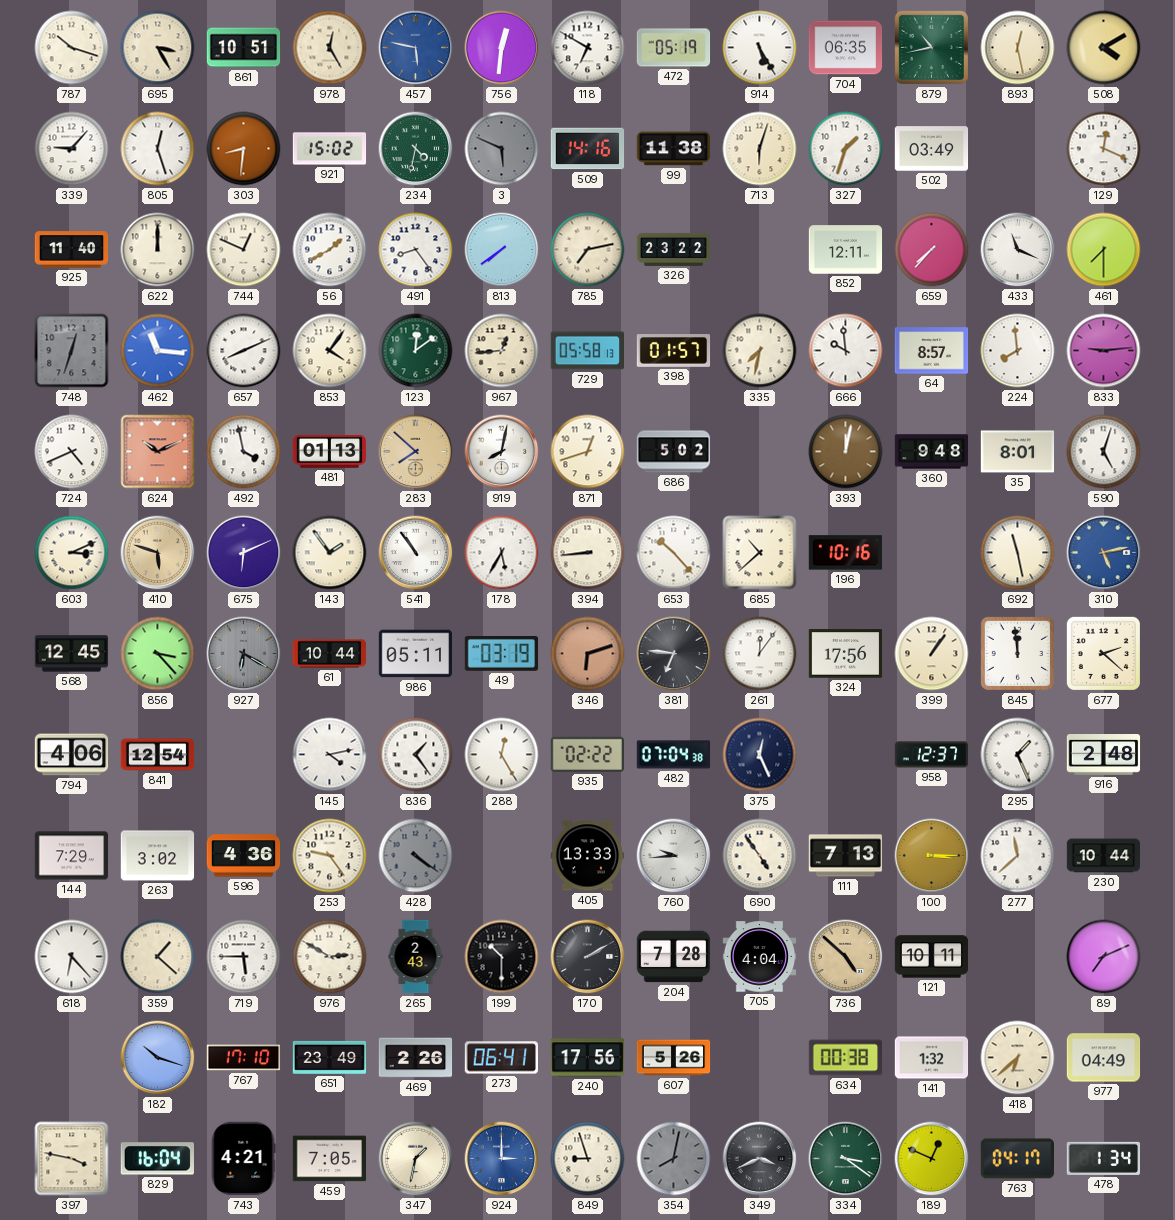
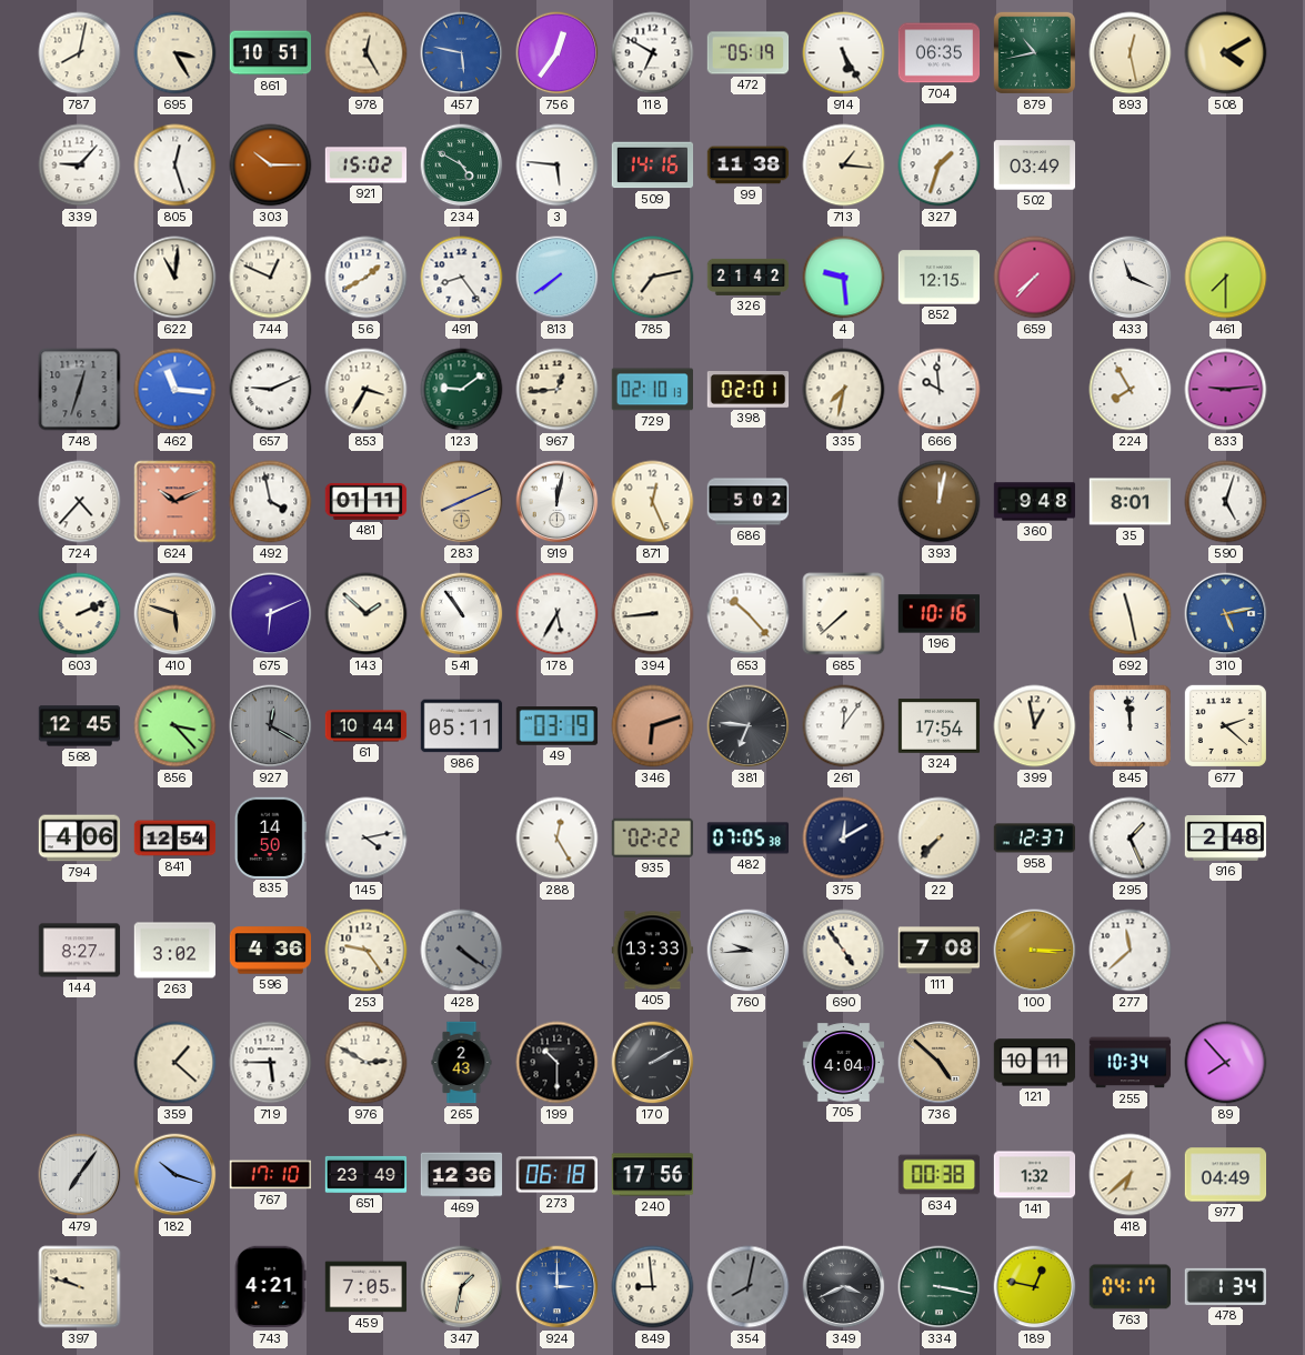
787: 10:18 -> 8:02 (80, 53)
756: 12:31 -> 12:36 (558, 53)
303: 8:31 -> 10:15 (271, 165)
234: 4:32 -> 4:50 (462, 165)
3: 5:49 -> 5:46 (558, 165)
3 dial: grey -> white (558, 165)
713: 6:03 -> 1:16 (844, 165)
129: 12:19 -> none (1104, 149)
925: 11:40 -> none (72, 250)
622: 12:00 -> 11:01 (175, 278)
326: 23:22 -> 21:42 (749, 277)
4: none -> 9:29 (844, 278)
852: 12:11 -> 12:15 (940, 278)
657: 8:11 -> 9:11 (271, 390)
853: 4:06 -> 3:35 (367, 390)
123: 12:09 -> 9:09 (462, 390)
729: 05:58 -> 02:10 (652, 390)
398: 01:57 -> 02:01 (749, 390)
64: 8:57 -> none (932, 351)
224: 7:59 -> 7:55 (1131, 390)
724: 4:41 -> 4:37 (80, 502)
481: 01:13 -> 01:11 (367, 501)
283: 7:52 -> 8:11 (462, 502)
919: 8:02 -> 12:02 (558, 502)
871: 12:42 -> 12:26 (653, 502)
603: 3:11 -> 2:11 (80, 614)
143: 1:54 -> 1:52 (367, 614)
685: 10:38 -> 7:38 (844, 614)
927: 6:20 -> 12:20 (271, 726)
324: 17:56 -> 17:54 (940, 726)
399: 1:06 -> 12:58 (1035, 726)
835: none -> 14:50 (270, 837)
836: 1:24 -> none (416, 755)
482: 07:04 -> 07:05 (749, 839)
375: 12:26 -> 12:10 (844, 839)
22: none -> 7:37 (940, 839)
144: 7:29 -> 8:27 (80, 951)
111: 7:13 -> 7:08 (940, 951)
230: 10:44 -> none (1104, 856)
618: 6:23 -> none (72, 957)
204: 7:28 -> none (674, 957)
255: none -> 10:34 (1131, 1063)
89: 7:11 -> 7:53 (1226, 1063)
479: none -> 7:06 (80, 1175)
469: 2:26 -> 12:36 (462, 1175)
273: 06:41 -> 06:18 (556, 1175)
607: 5:26 -> none (674, 1058)
397: 3:47 -> 9:48 (80, 1287)
829: 16:04 -> none (157, 1159)
849: 8:57 -> 8:59 (653, 1287)
334: 3:21 -> 3:17 (940, 1287)
189: 12:49 -> 12:47 (1035, 1287)
